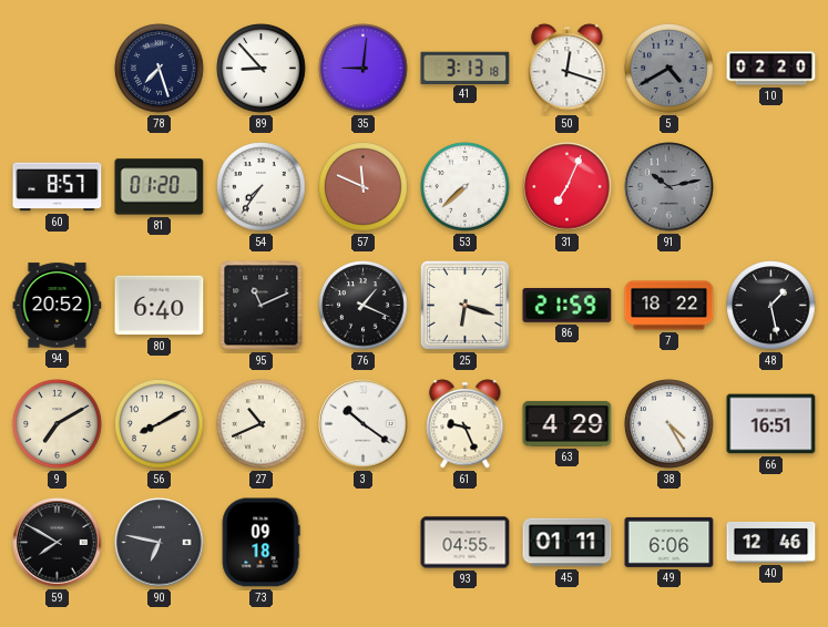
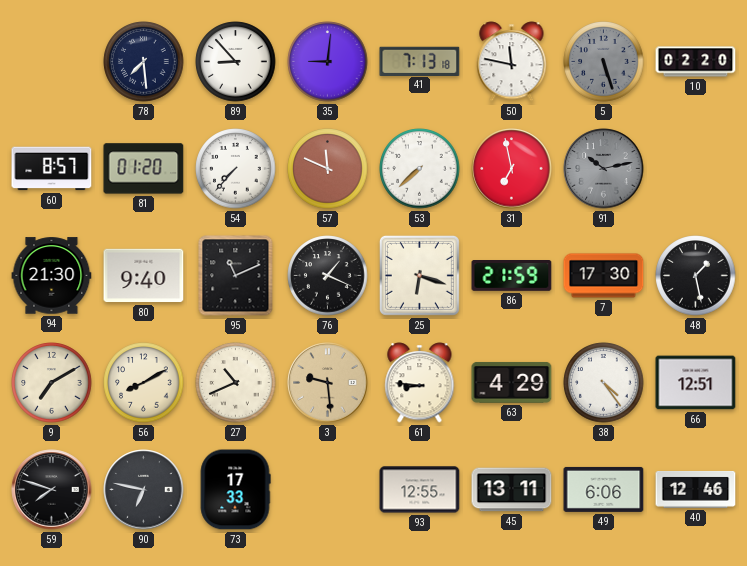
78: 7:27 -> 7:29 (144, 62)
41: 3:13 -> 7:13 (420, 61)
50: 12:18 -> 11:47 (512, 62)
5: 4:40 -> 5:27 (604, 62)
54: 7:36 -> 7:37 (236, 169)
31: 7:04 -> 6:58 (512, 169)
94: 20:52 -> 21:30 (52, 276)
80: 6:40 -> 9:40 (144, 276)
7: 18:22 -> 17:30 (604, 276)
3: 10:21 -> 9:29 (328, 383)
3 dial: white -> champagne (328, 383)
61: 9:26 -> 8:46 (420, 383)
38: 4:25 -> 4:24 (604, 383)
66: 16:51 -> 12:51 (696, 383)
59: 7:50 -> 7:48 (52, 490)
73: 09:18 -> 17:33 (235, 490)
93: 04:55 -> 12:55 (420, 490)
45: 01:11 -> 13:11 (512, 490)
